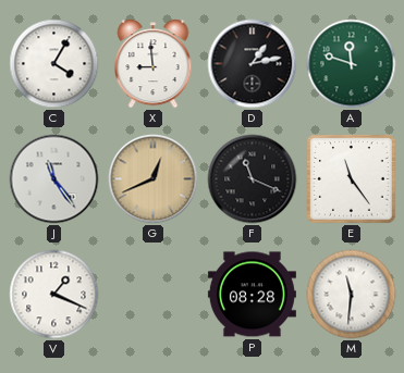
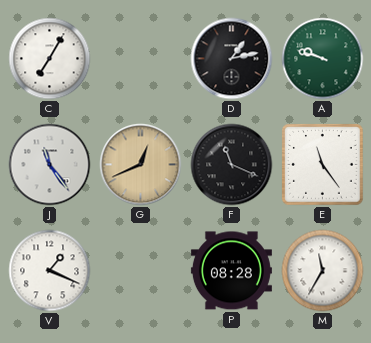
C: 4:05 -> 7:05 (50, 59)
X: 8:59 -> none (154, 64)
A: 11:48 -> 9:48 (323, 59)
M: 11:31 -> 11:35 (323, 271)
